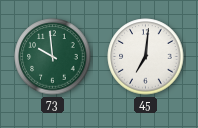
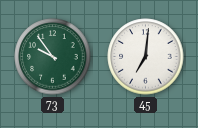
73: 9:59 -> 9:54 (53, 57)
